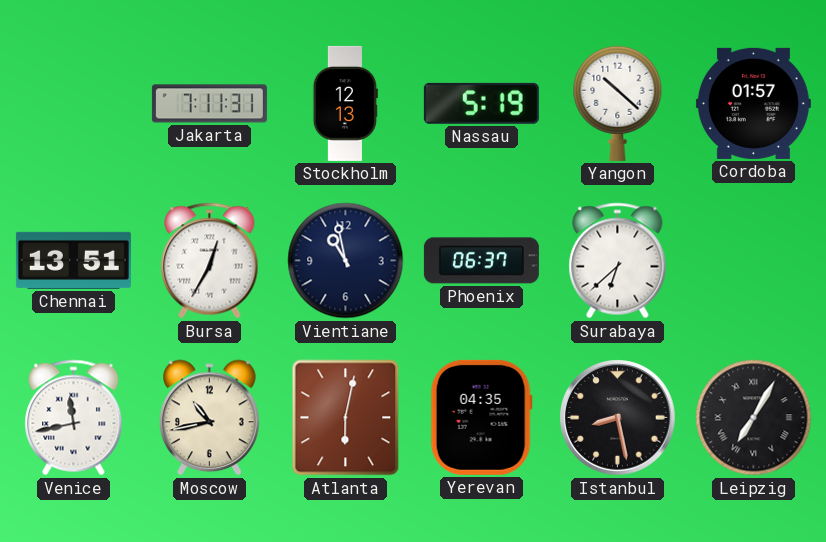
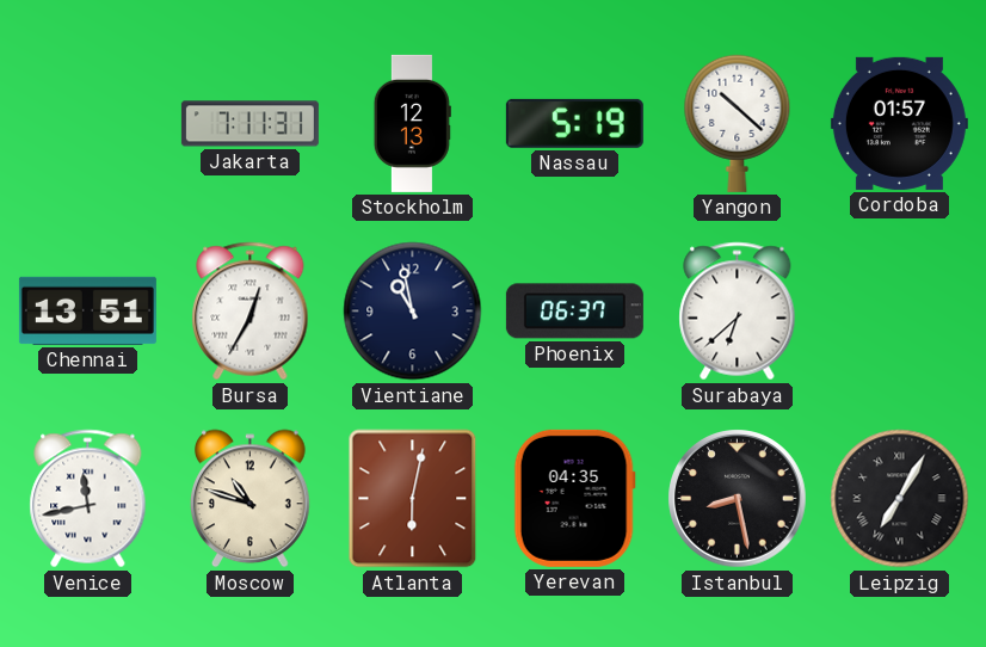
Moscow: 10:43 -> 10:48 (251, 499)
